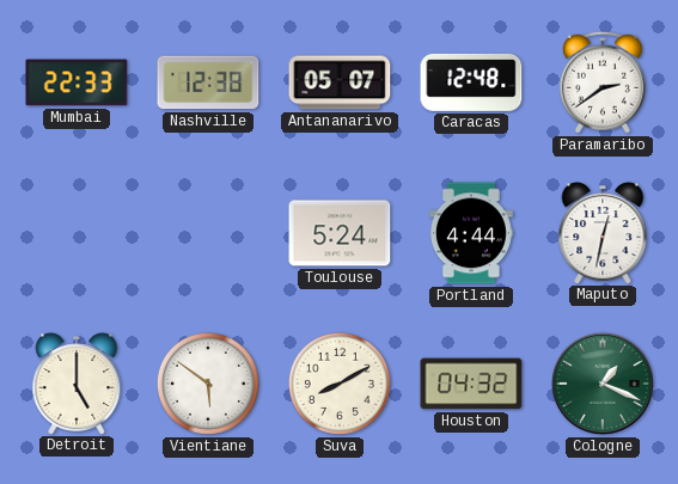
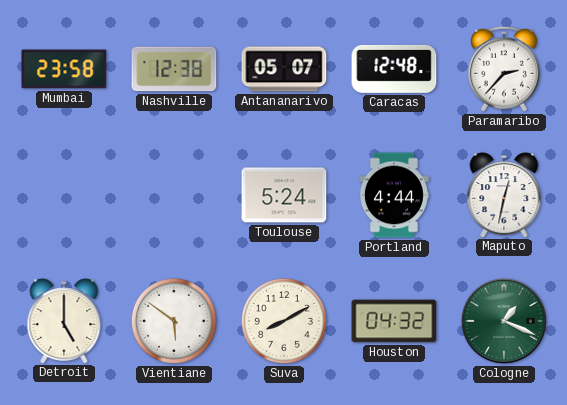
Mumbai: 22:33 -> 23:58 (64, 69)
Paramaribo: 2:39 -> 2:37 (504, 69)
